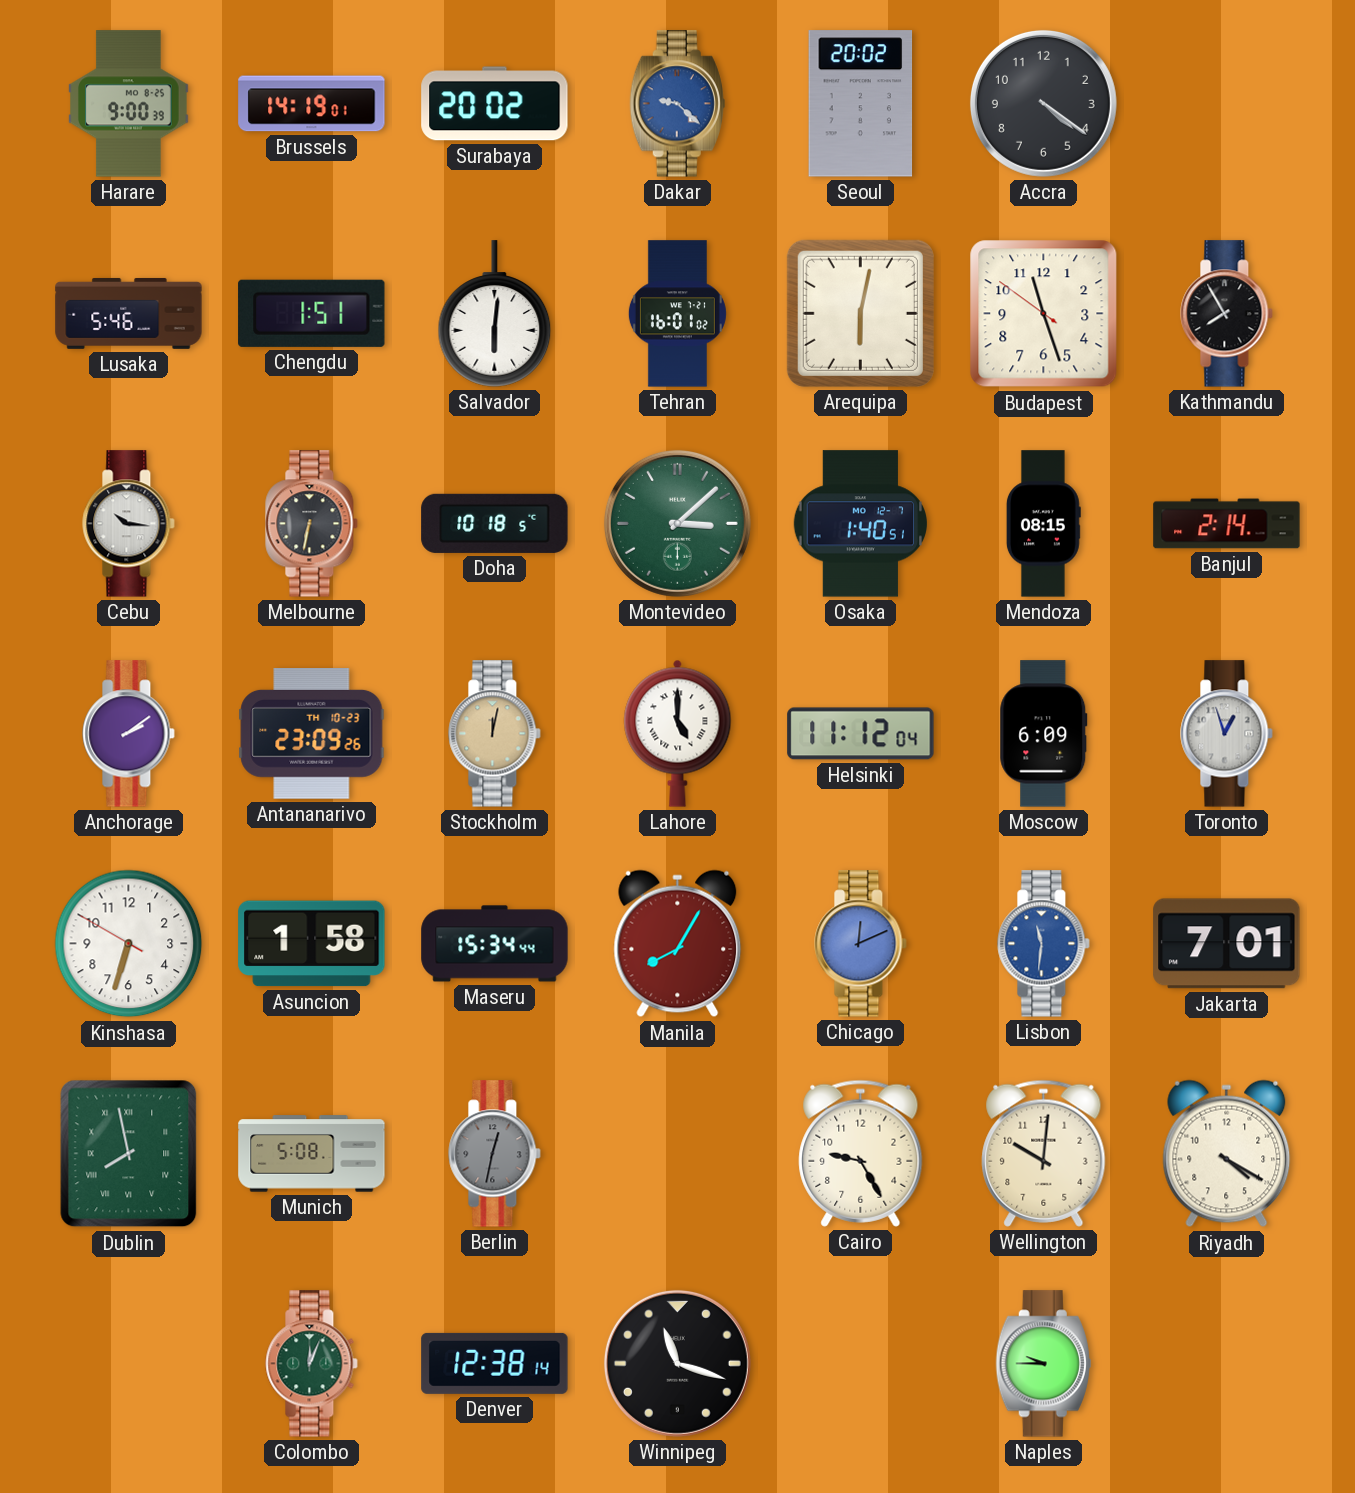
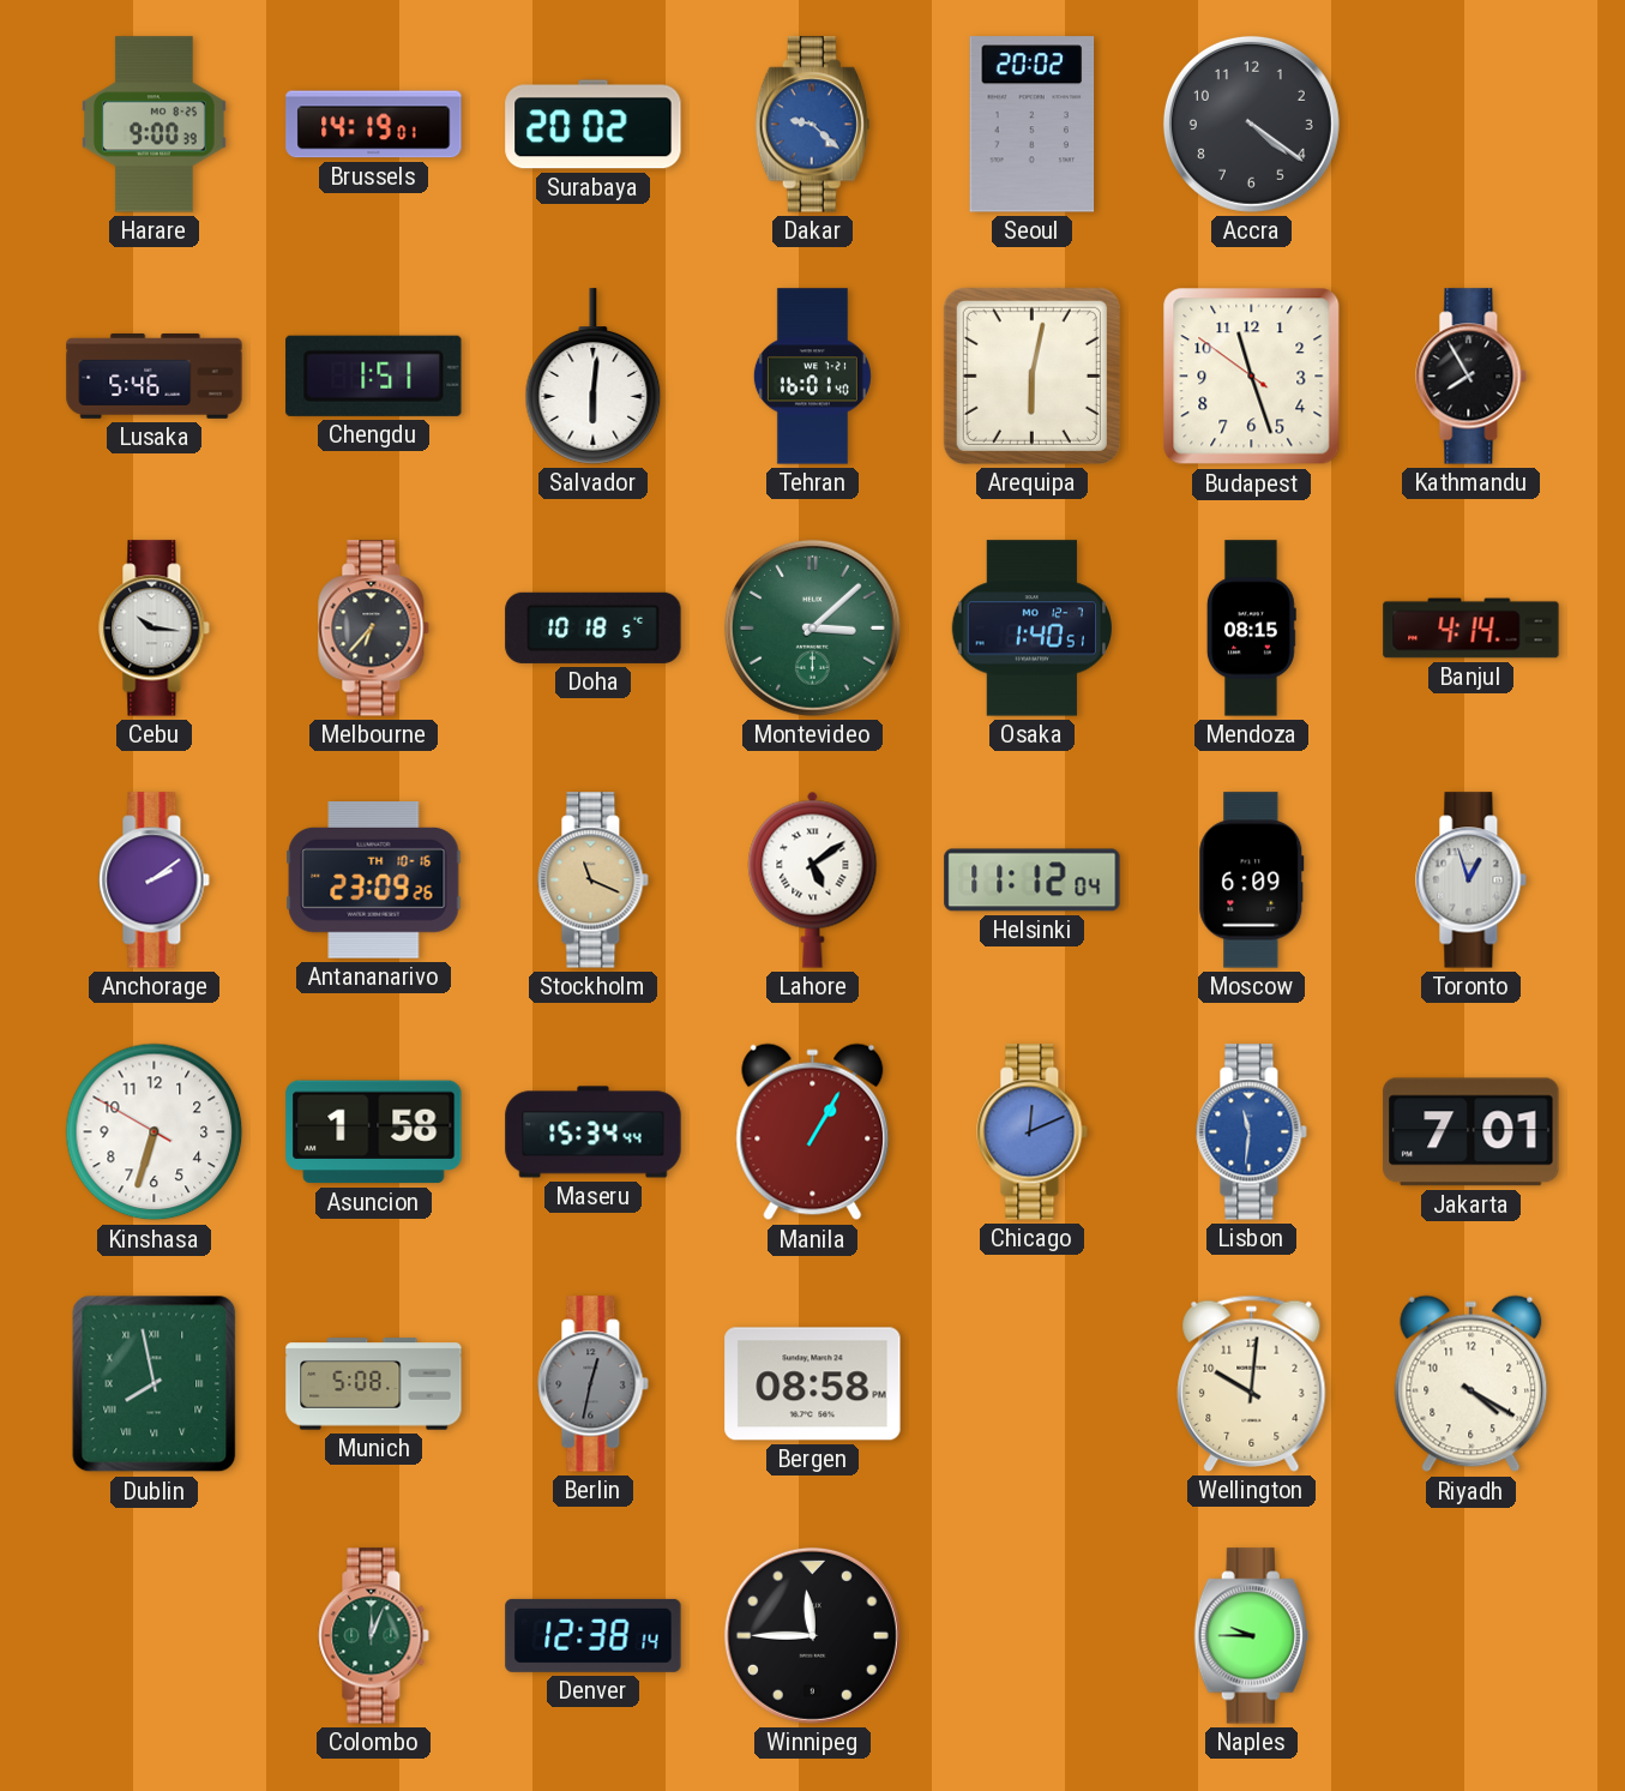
Tehran: 16:01:02 -> 16:01:40 (812, 377)
Melbourne: 6:32 -> 6:37 (374, 629)
Banjul: 2:14 -> 4:14 (1471, 629)
Antananarivo date: TH 10-23 -> TH 10-16 (374, 881)
Stockholm: 12:02 -> 11:19 (594, 881)
Lahore: 5:00 -> 5:09 (813, 879)
Manila: 8:05 -> 1:05 (813, 1132)
Bergen: none -> 08:58 (813, 1384)
Cairo: 9:25 -> none (861, 1153)
Winnipeg: 11:18 -> 11:45 (812, 1635)
